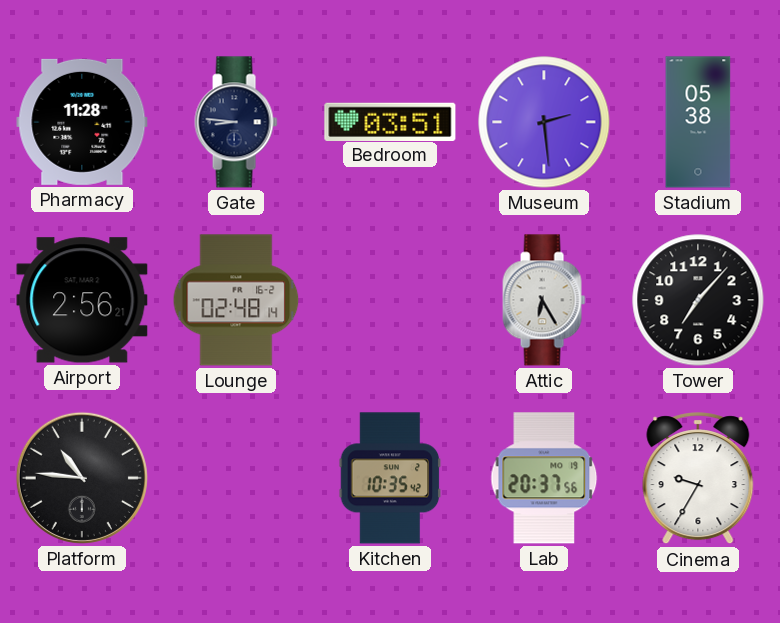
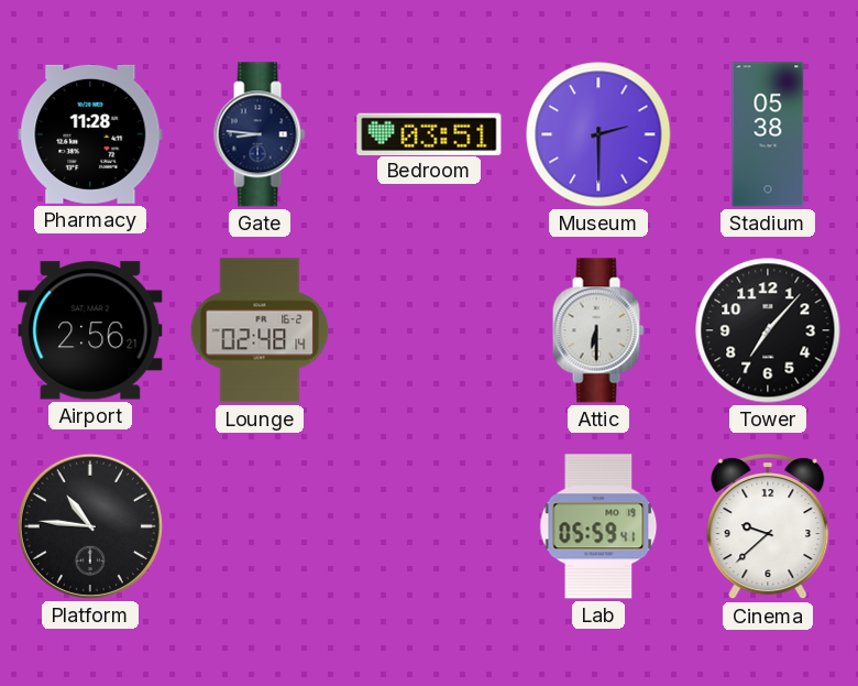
Museum: 2:29 -> 2:30 (598, 134)
Attic: 6:25 -> 6:30 (598, 330)
Kitchen: 10:35 -> none (390, 478)
Lab: 20:37 -> 05:59 (598, 526)
Cinema: 9:35 -> 9:38 (768, 527)
